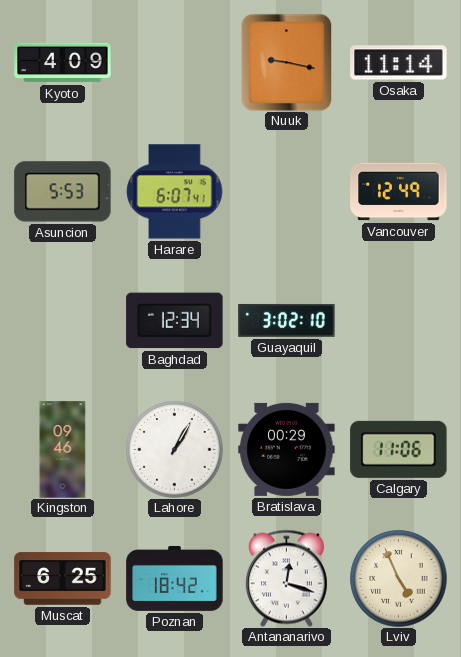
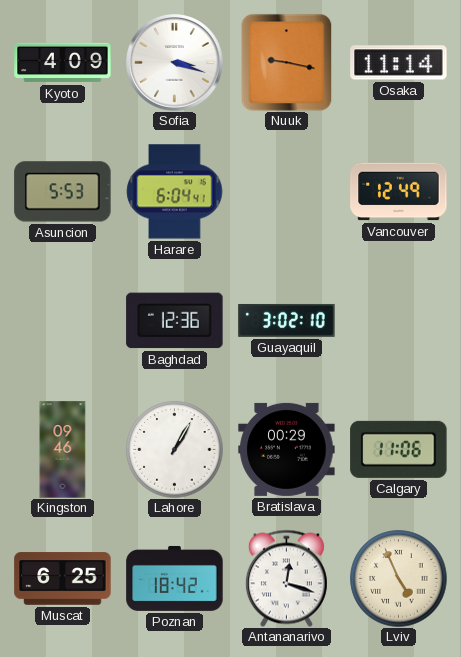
Sofia: none -> 3:18 (175, 63)
Harare: 6:07 -> 6:04 (175, 192)
Baghdad: 12:34 -> 12:36 (175, 321)
